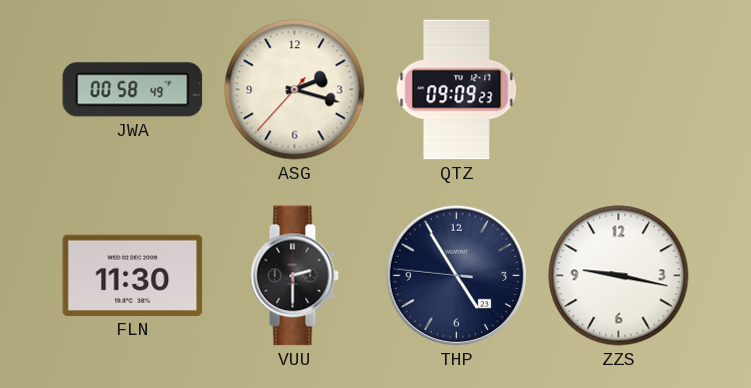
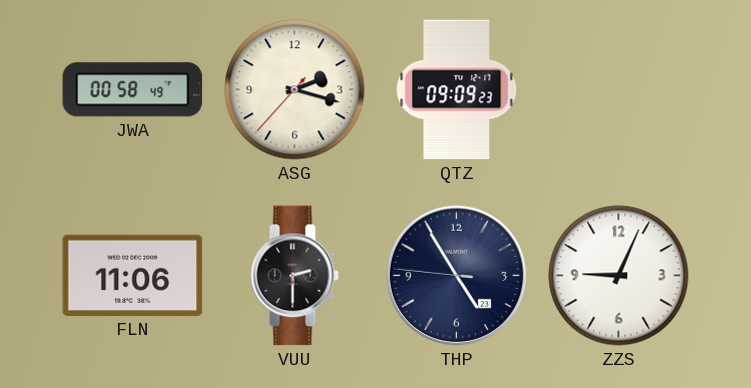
FLN: 11:30 -> 11:06 (133, 275)
ZZS: 9:17 -> 9:04 (619, 276)
